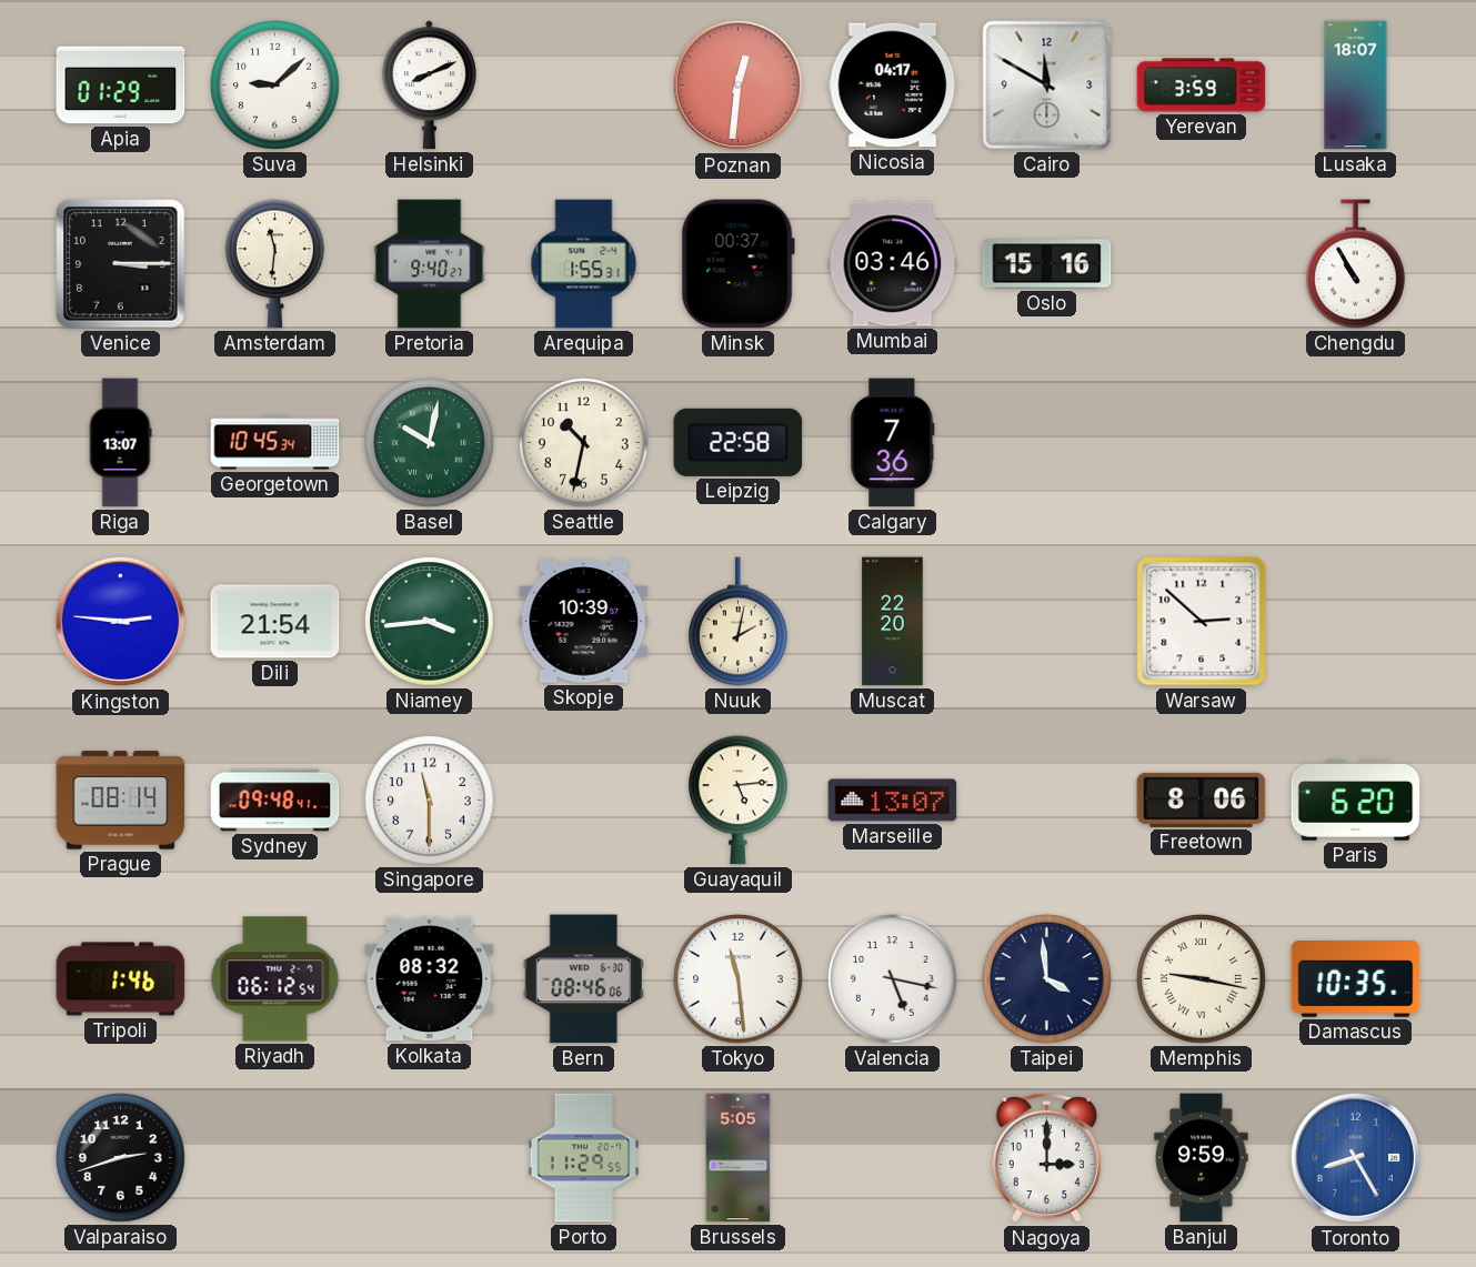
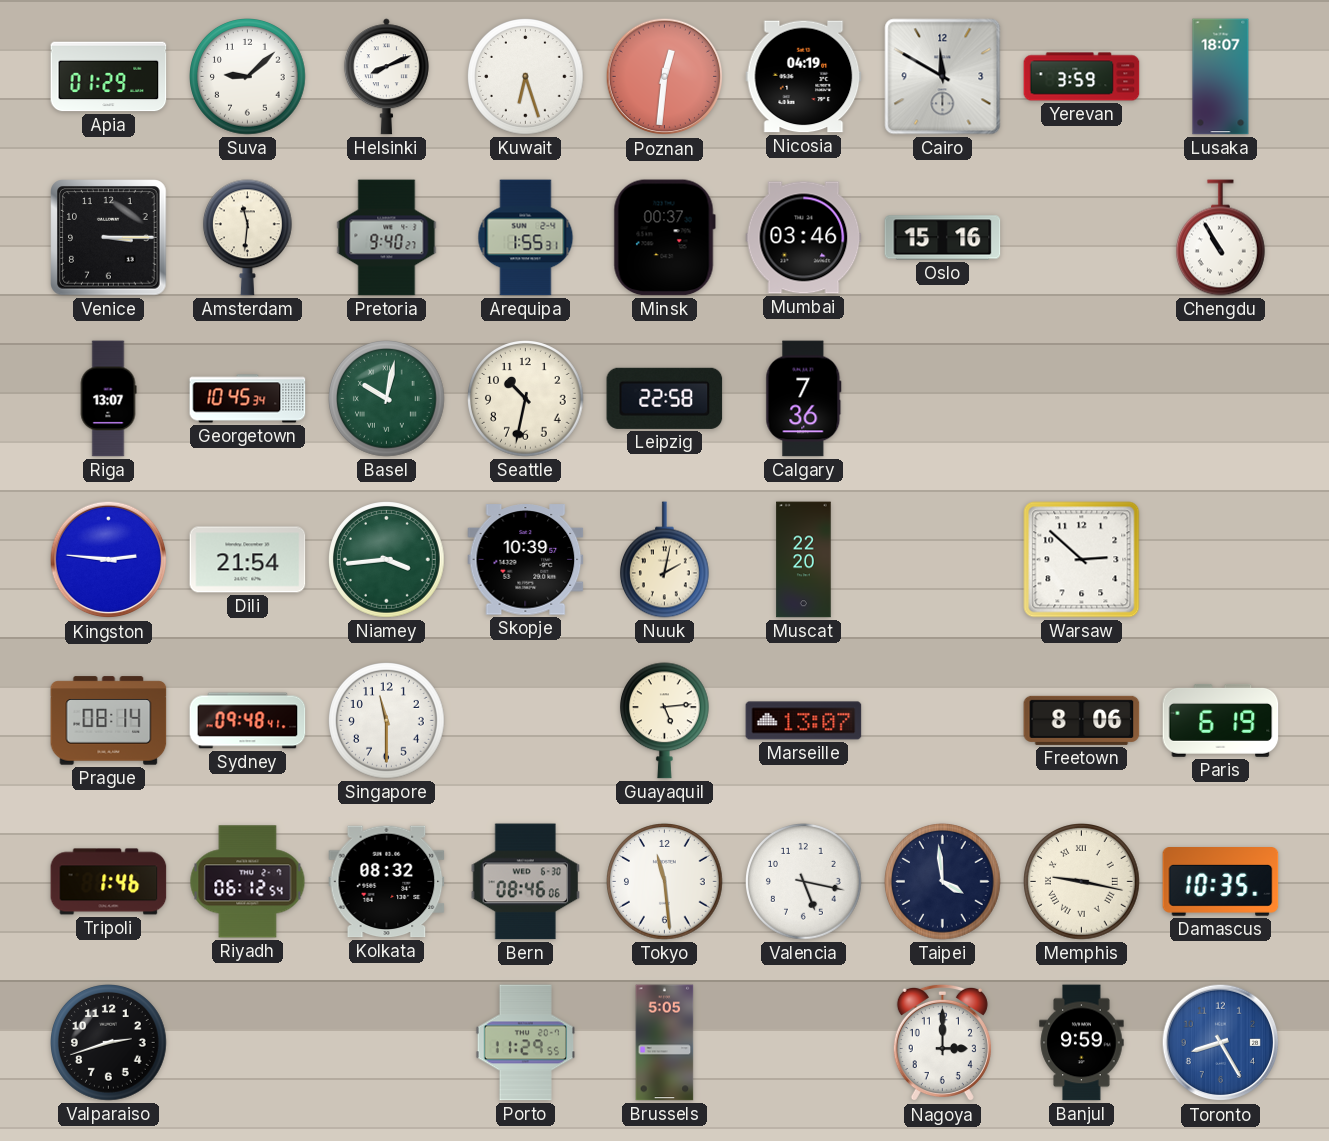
Kuwait: none -> 6:27 (526, 77)
Nicosia: 04:17 -> 04:19 (804, 77)
Paris: 6:20 -> 6:19 (1221, 720)
